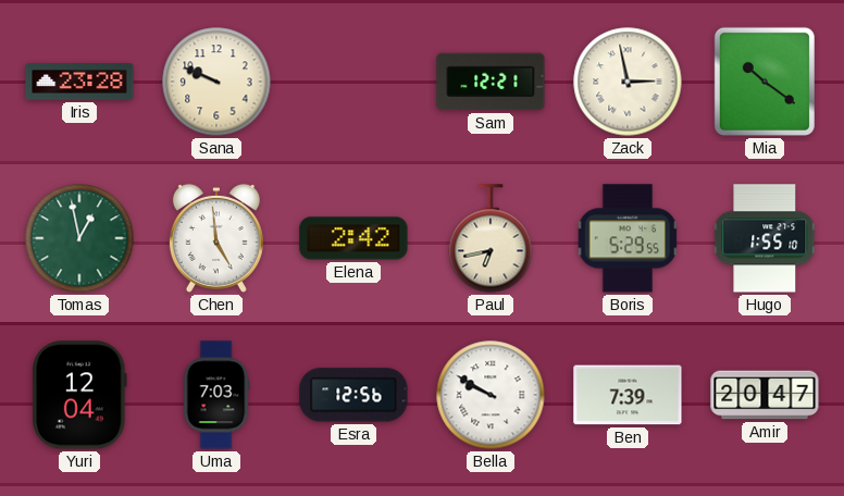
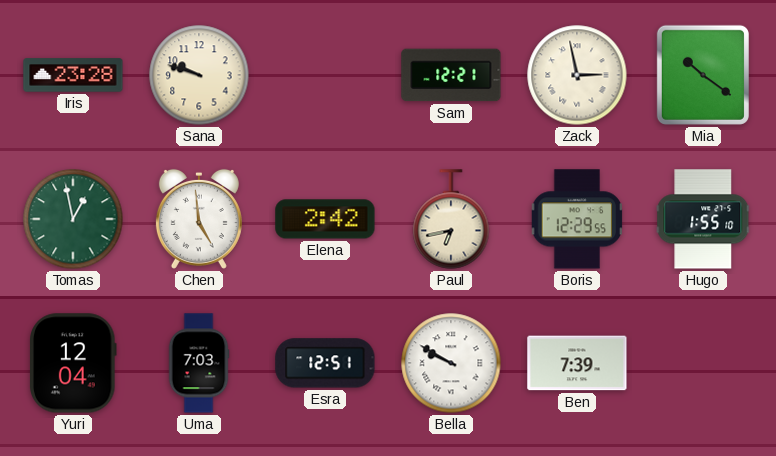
Sana: 9:49 -> 9:48 (199, 75)
Boris: 5:29 -> 12:29 (576, 219)
Esra: 12:56 -> 12:51 (325, 363)
Amir: 20:47 -> none (765, 395)
